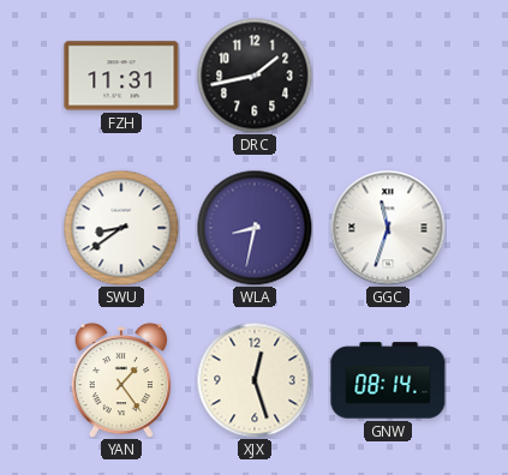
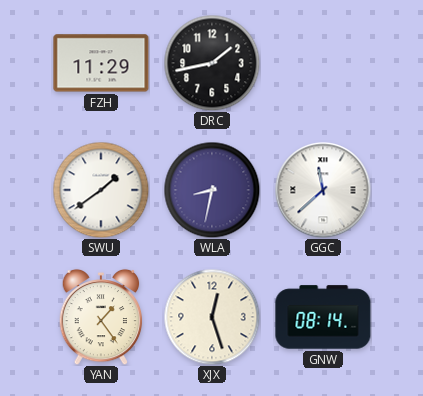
FZH: 11:31 -> 11:29 (101, 63)
SWU: 8:39 -> 1:39 (101, 190)
GGC: 11:33 -> 11:38 (323, 190)
